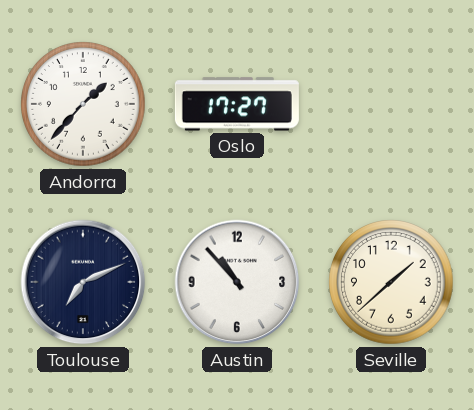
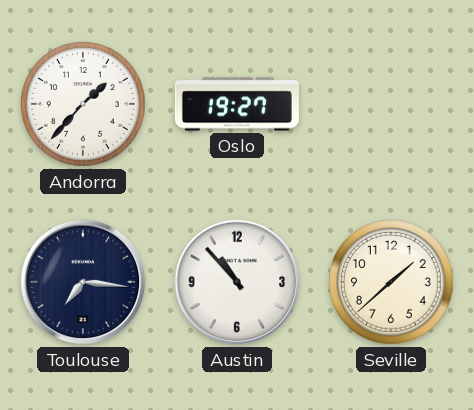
Oslo: 17:27 -> 19:27 (237, 104)
Toulouse: 7:11 -> 7:16 (83, 282)
